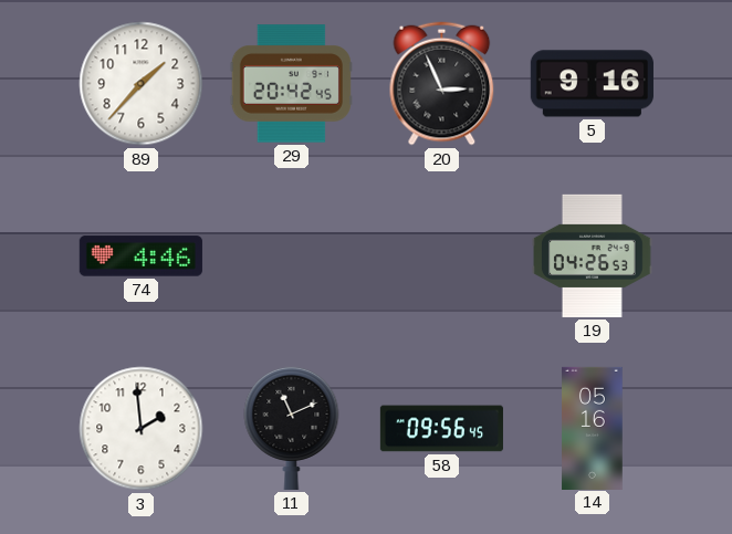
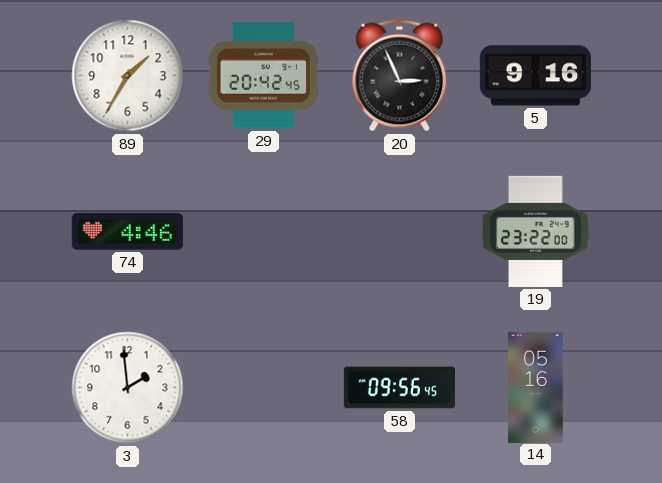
89: 1:37 -> 1:35 (128, 76)
19: 04:26 -> 23:22 (536, 231)
11: 11:11 -> none (292, 428)
